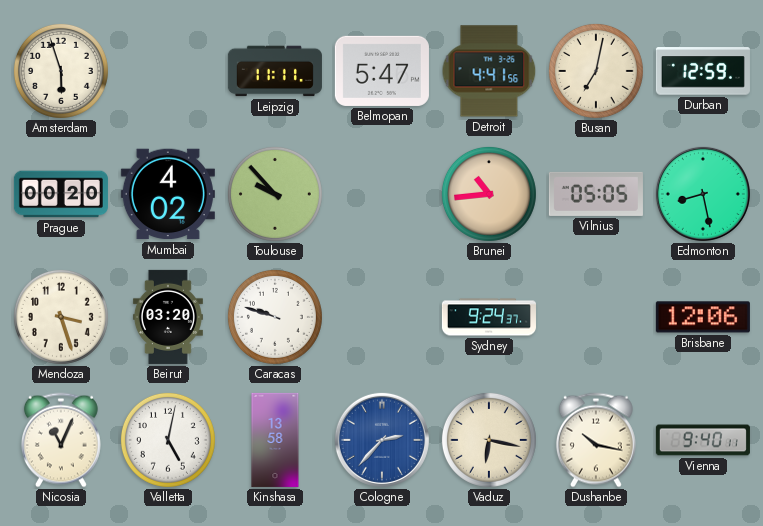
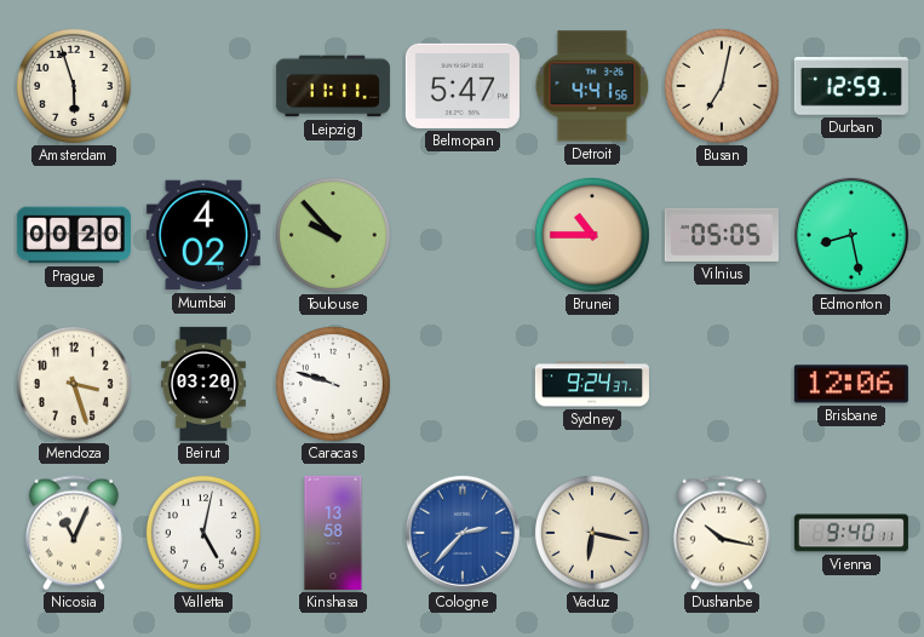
Brunei: 10:44 -> 10:45 (592, 235)
